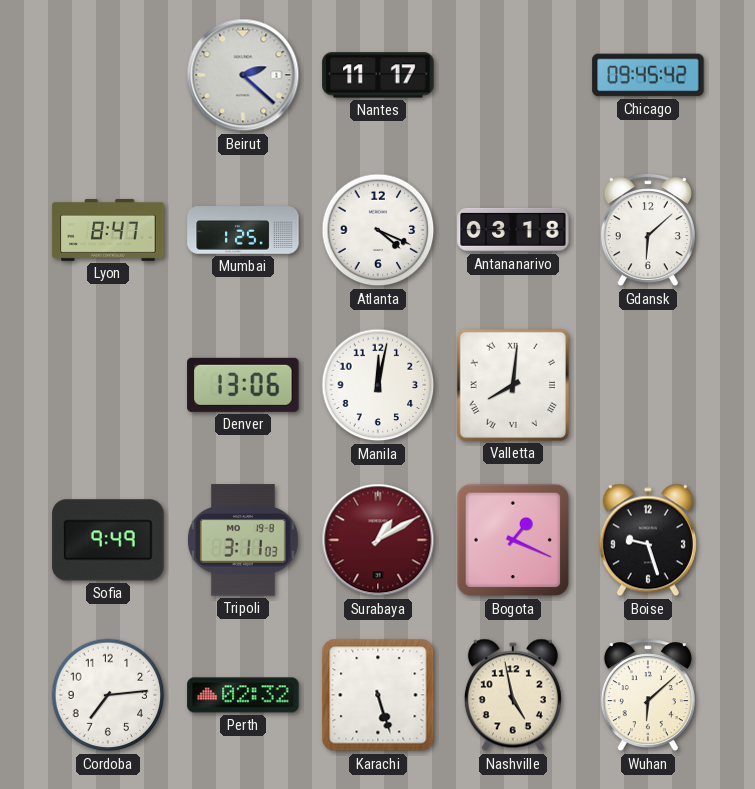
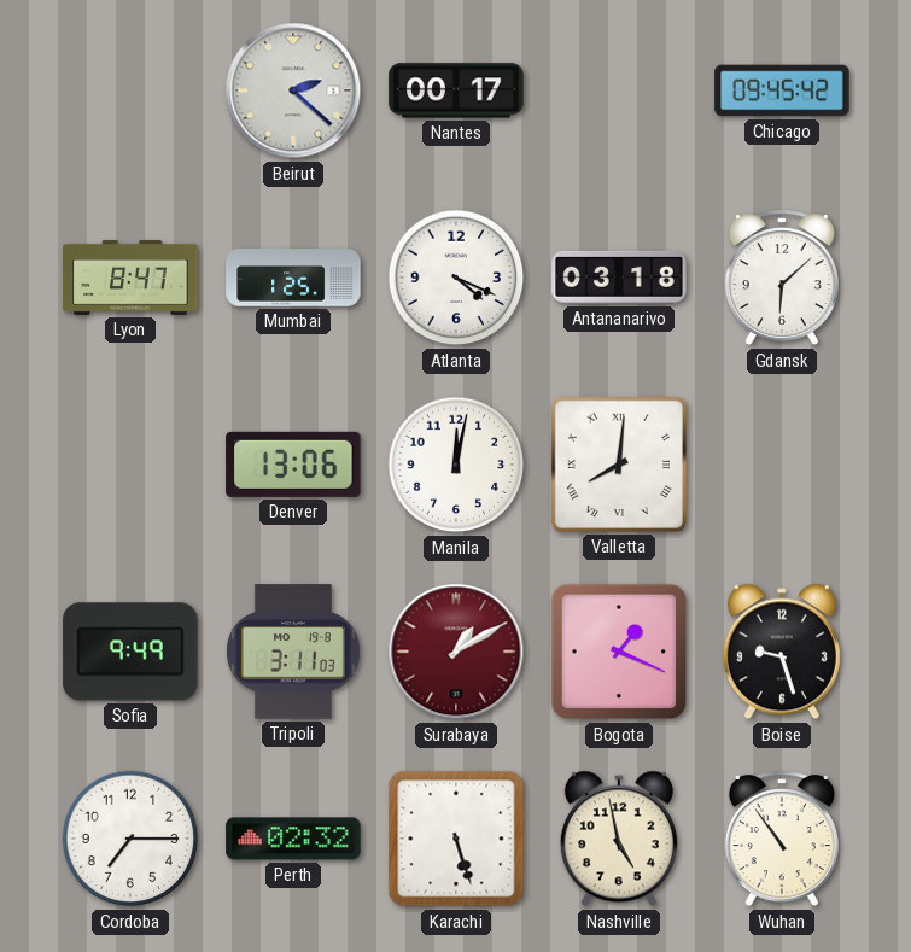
Nantes: 11:17 -> 00:17 (456, 90)
Cordoba: 7:14 -> 7:15 (130, 839)
Wuhan: 6:08 -> 10:54 (782, 840)
